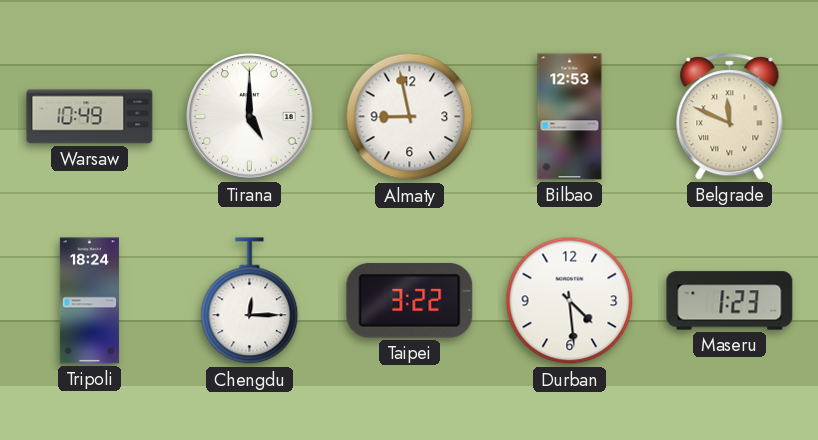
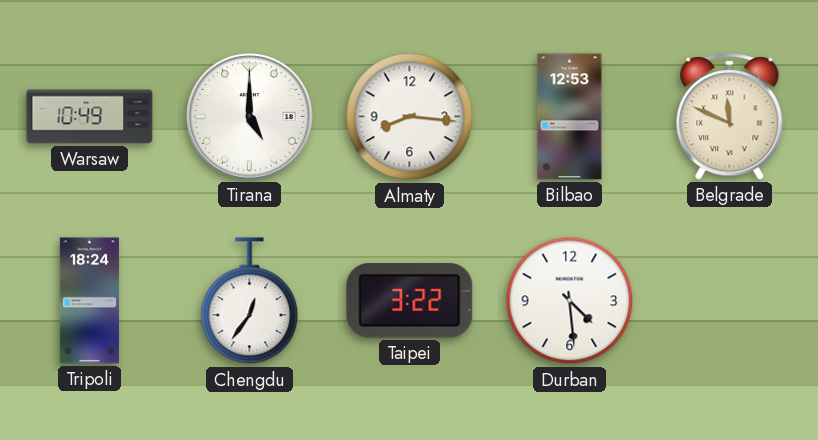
Almaty: 8:58 -> 8:16 (410, 117)
Chengdu: 12:15 -> 12:36 (250, 301)
Maseru: 1:23 -> none (730, 301)
